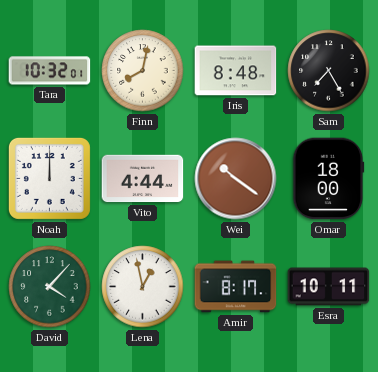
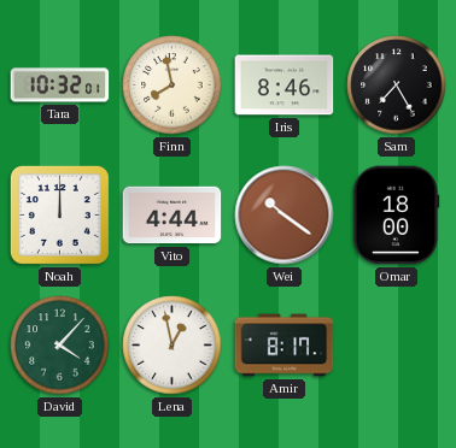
Finn: 8:02 -> 7:58 (173, 86)
Iris: 8:48 -> 8:46 (285, 86)
Esra: 10:11 -> none (329, 287)
